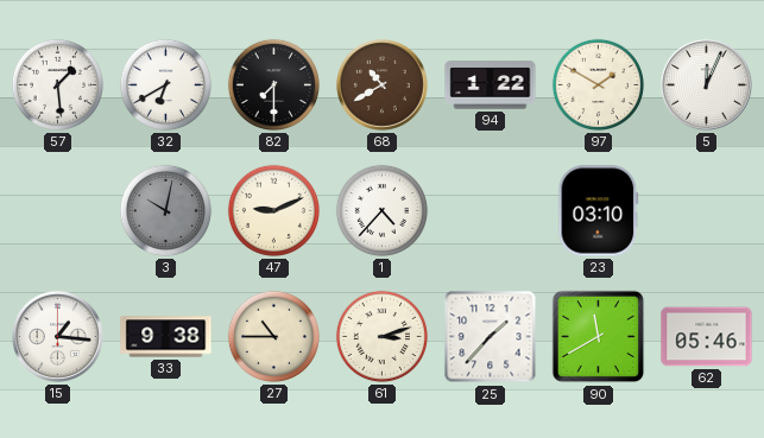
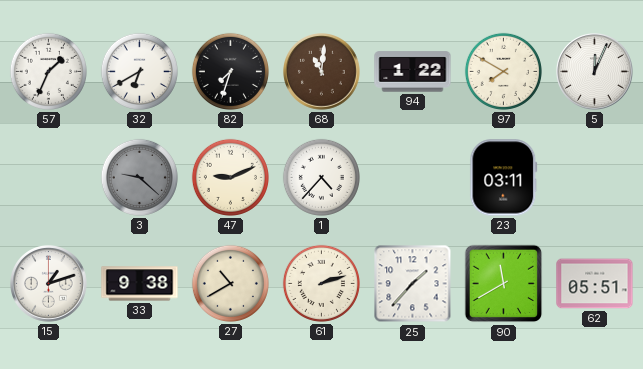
57: 1:29 -> 1:34 (48, 71)
82: 7:30 -> 7:33 (230, 71)
68: 10:40 -> 11:01 (322, 72)
97: 1:50 -> 7:50 (503, 71)
3: 10:02 -> 9:22 (139, 177)
23: 03:10 -> 03:11 (504, 178)
15: 1:16 -> 1:12 (49, 284)
27: 10:45 -> 10:40 (230, 283)
61: 3:12 -> 2:12 (321, 283)
62: 05:46 -> 05:51 (595, 284)
